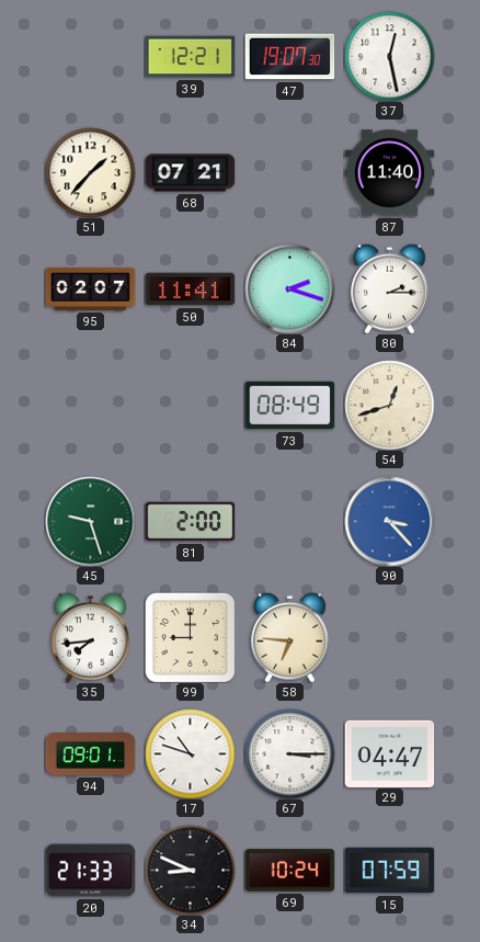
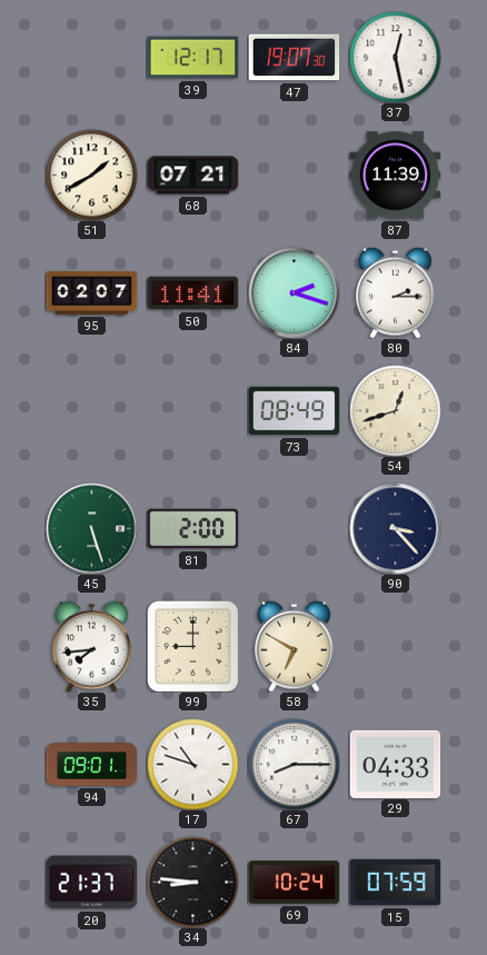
39: 12:21 -> 12:17 (192, 58)
51: 1:37 -> 1:40 (91, 175)
87: 11:40 -> 11:39 (395, 176)
45: 9:27 -> 5:27 (91, 528)
90 dial: blue -> navy (395, 528)
58: 6:46 -> 6:50 (295, 646)
67: 3:15 -> 8:15 (294, 764)
29: 04:47 -> 04:33 (395, 764)
20: 21:33 -> 21:37 (91, 883)
34: 8:49 -> 8:46 (192, 882)
